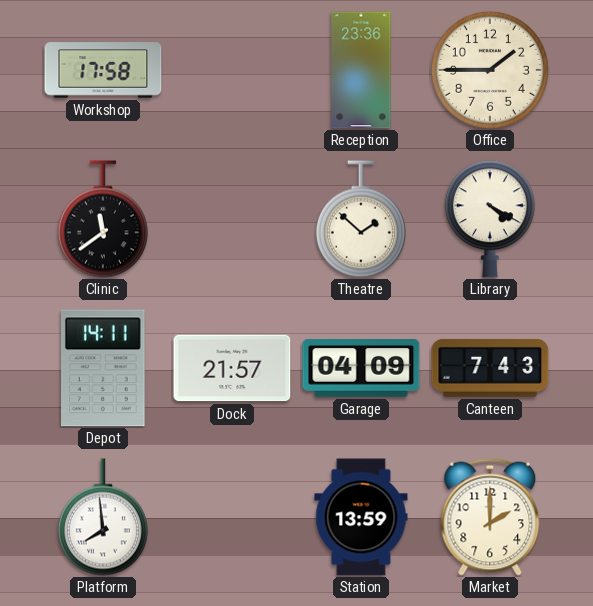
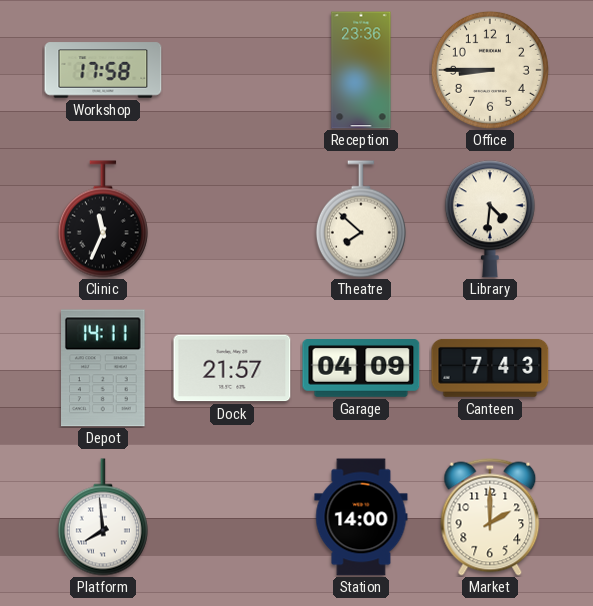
Office: 1:45 -> 8:45 (490, 70)
Clinic: 11:39 -> 11:34 (103, 219)
Theatre: 1:52 -> 7:52 (361, 219)
Library: 4:20 -> 4:31 (490, 219)
Station: 13:59 -> 14:00 (361, 517)
